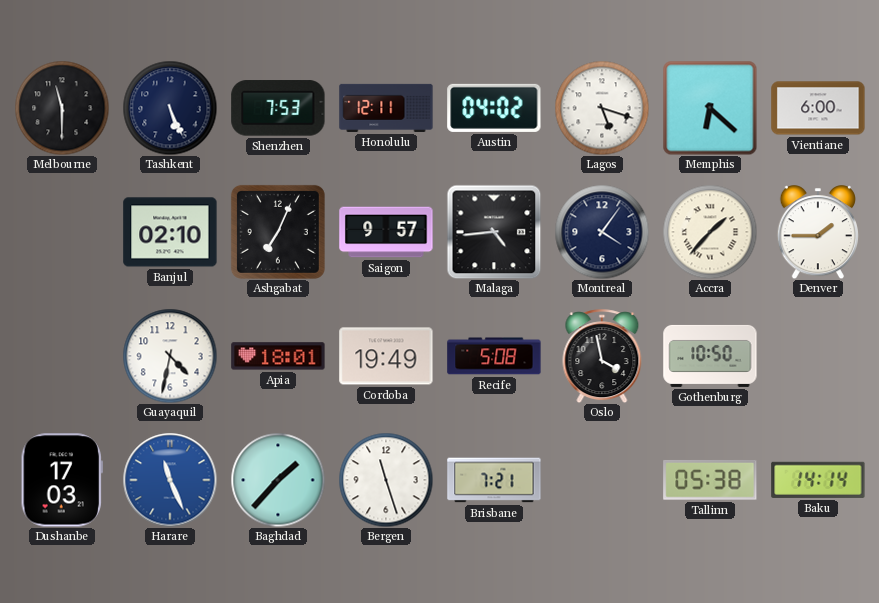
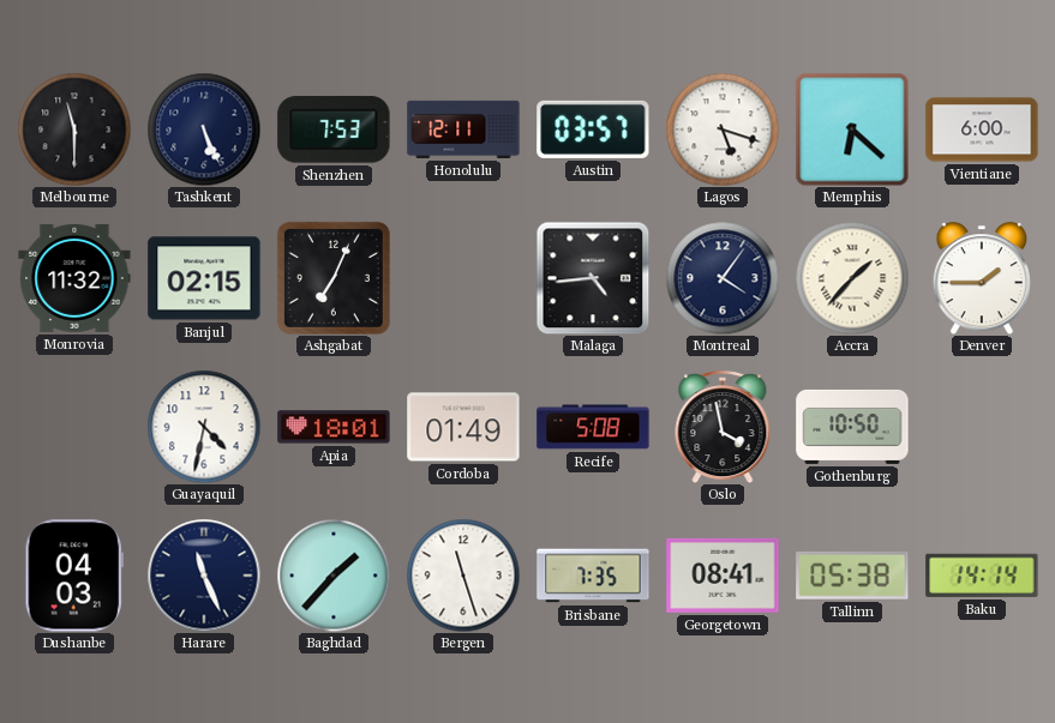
Austin: 04:02 -> 03:57 (593, 129)
Monrovia: none -> 11:32 (74, 278)
Banjul: 02:10 -> 02:15 (204, 278)
Saigon: 9:57 -> none (386, 232)
Cordoba: 19:49 -> 01:49 (463, 427)
Dushanbe: 17:03 -> 04:03 (74, 576)
Harare dial: blue -> navy (204, 576)
Brisbane: 7:21 -> 7:35 (593, 576)
Georgetown: none -> 08:41 (723, 576)
